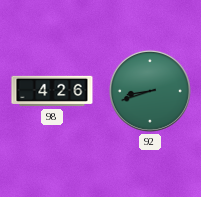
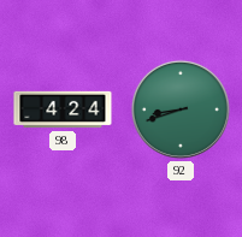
98: 4:26 -> 4:24 (63, 109)
